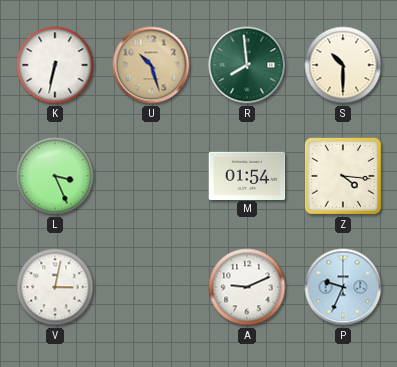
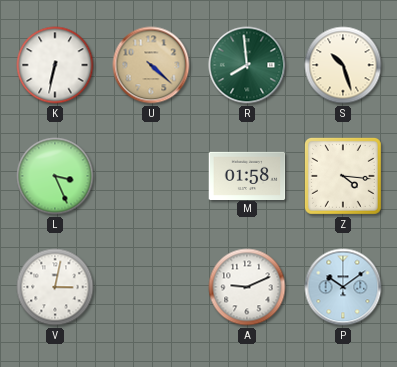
U: 10:27 -> 4:22 (151, 65)
S: 10:30 -> 10:27 (343, 65)
M: 01:54 -> 01:58 (247, 175)
P: 9:34 -> 10:09 (343, 287)
